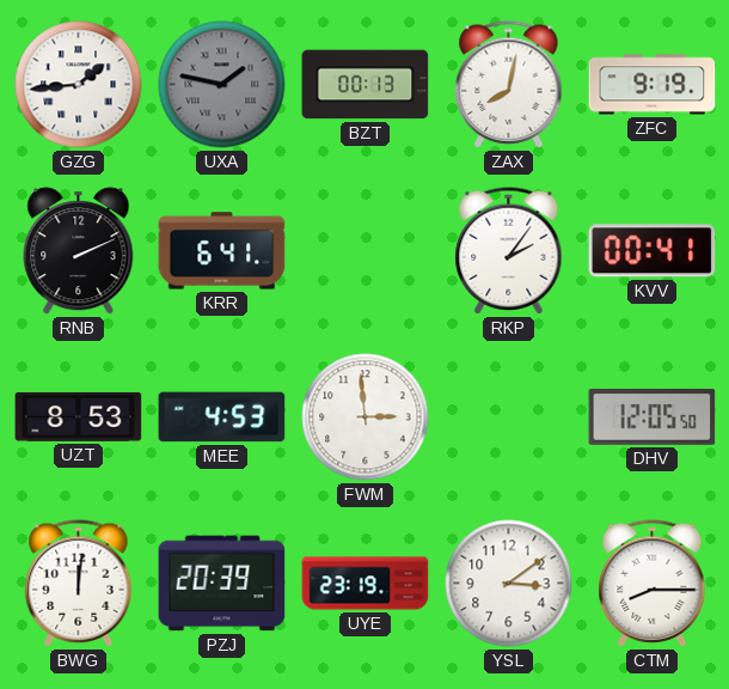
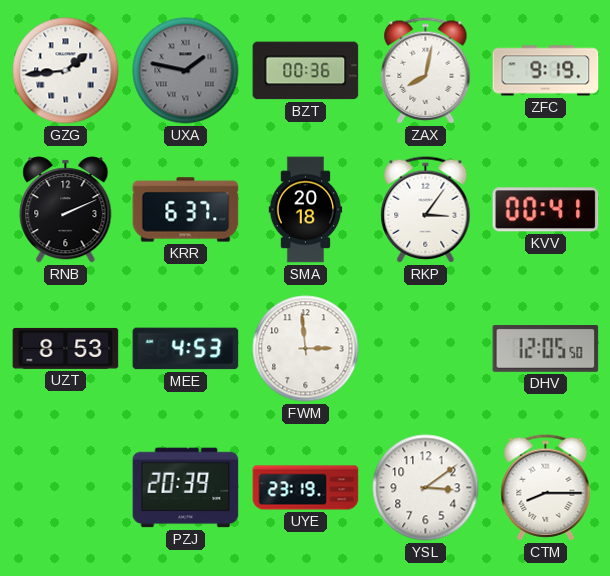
BZT: 00:13 -> 00:36 (306, 71)
KRR: 6:41 -> 6:37 (186, 210)
SMA: none -> 20:18 (306, 210)
RKP: 2:06 -> 3:06 (426, 210)
BWG: 12:01 -> none (79, 584)
